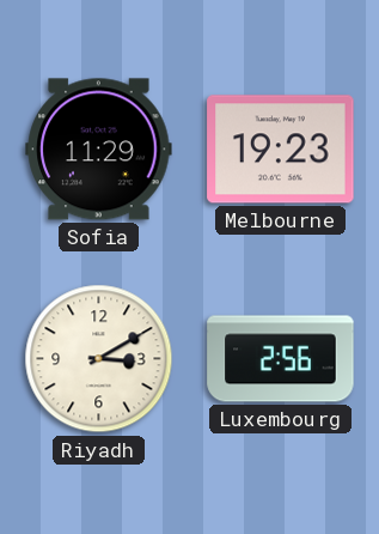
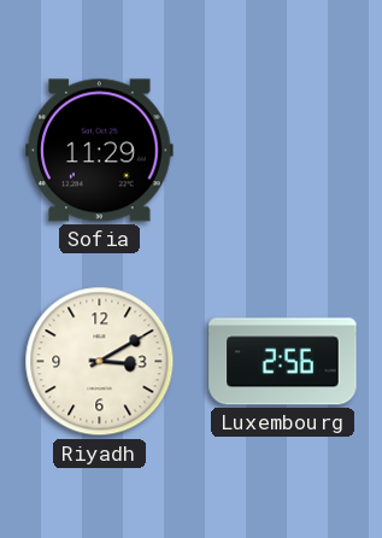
Melbourne: 19:23 -> none (281, 150)
